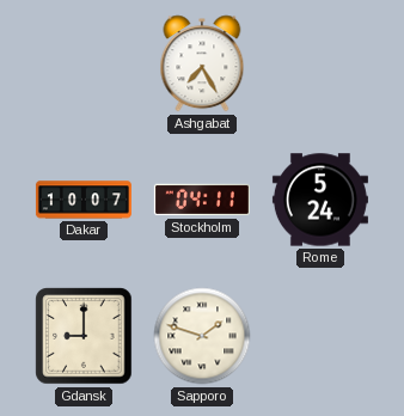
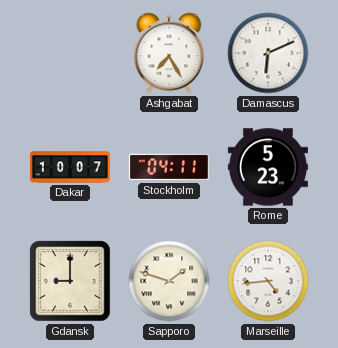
Damascus: none -> 6:11 (268, 53)
Rome: 5:24 -> 5:23 (268, 167)
Marseille: none -> 4:44 (268, 281)
